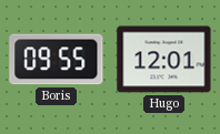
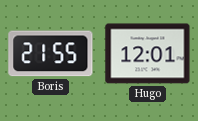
Boris: 09:55 -> 21:55 (51, 54)
